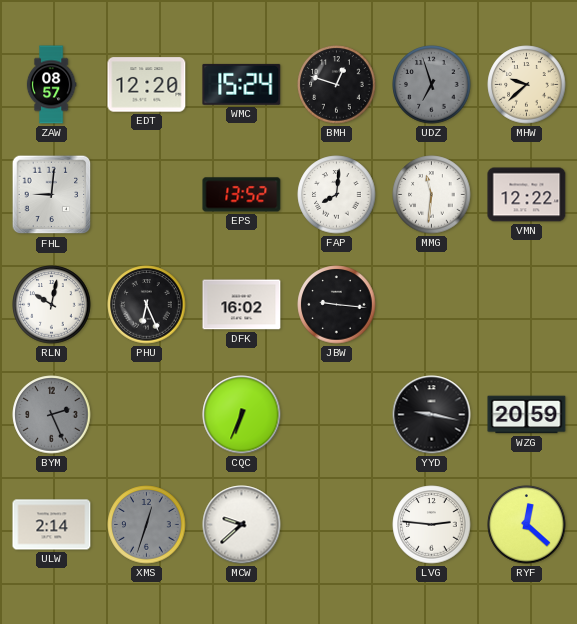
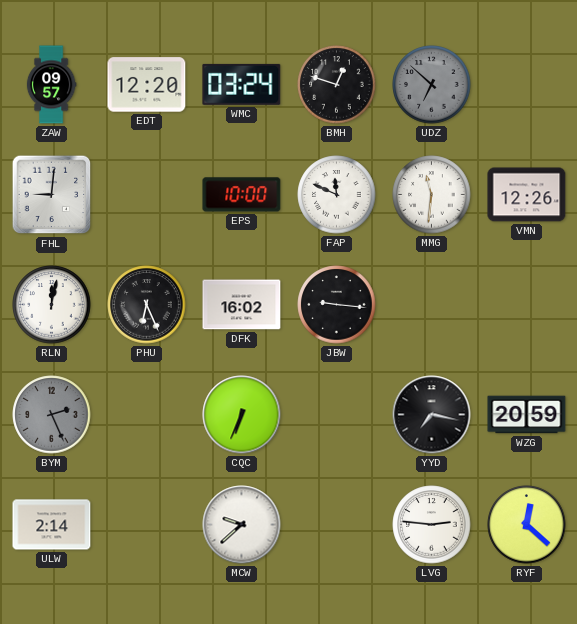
ZAW: 08:57 -> 09:57 (51, 85)
WMC: 15:24 -> 03:24 (242, 84)
UDZ: 6:57 -> 6:52 (432, 85)
MHW: 9:38 -> none (527, 85)
EPS: 13:52 -> 10:00 (242, 195)
FAP: 8:01 -> 11:49 (337, 195)
VMN: 12:22 -> 12:26 (527, 195)
RLN: 10:02 -> 12:02 (52, 305)
YYD: 9:17 -> 7:17 (432, 415)
XMS: 12:33 -> none (147, 525)
